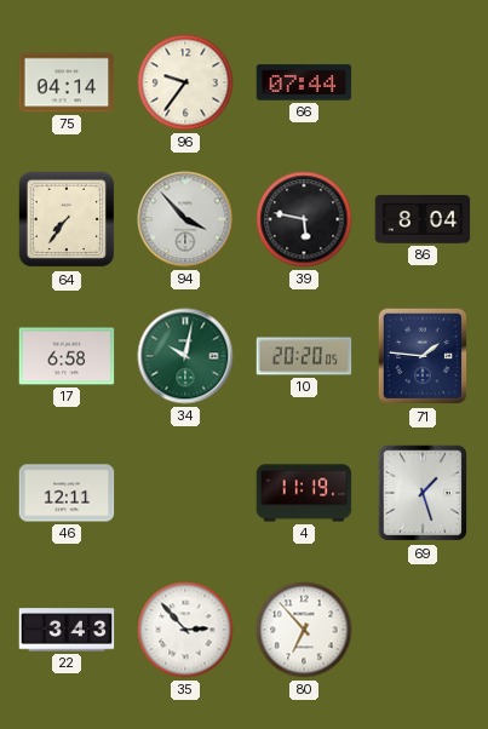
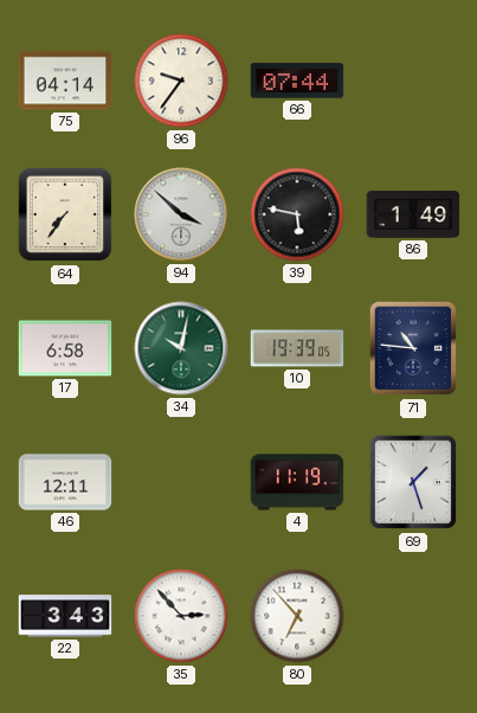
94: 3:53 -> 3:52 (181, 214)
86: 8:04 -> 1:49 (413, 214)
10: 20:20 -> 19:39 (297, 348)
71: 1:46 -> 10:46 (413, 348)
